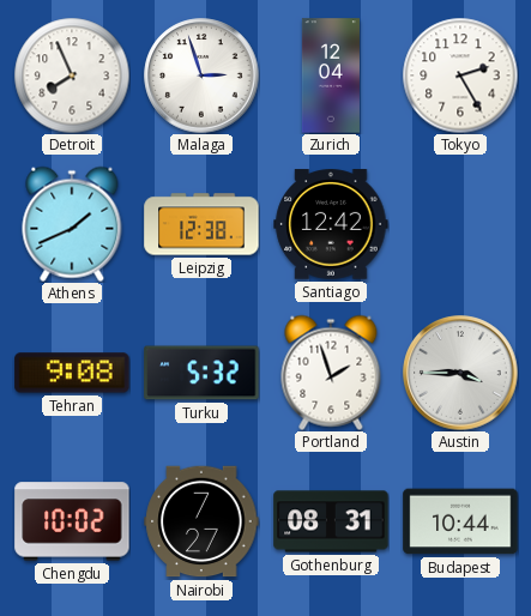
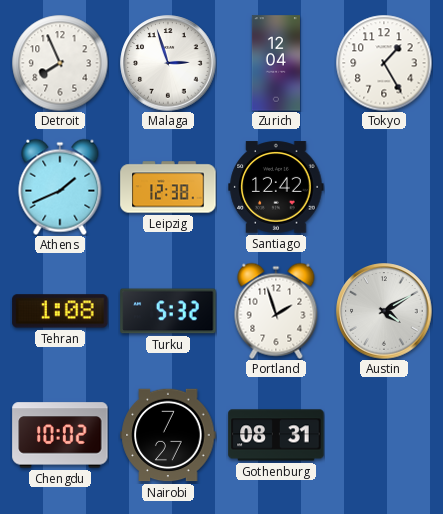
Tokyo: 2:25 -> 1:25 (384, 63)
Tehran: 9:08 -> 1:08 (60, 311)
Austin: 3:45 -> 4:10 (384, 311)
Budapest: 10:44 -> none (460, 521)
